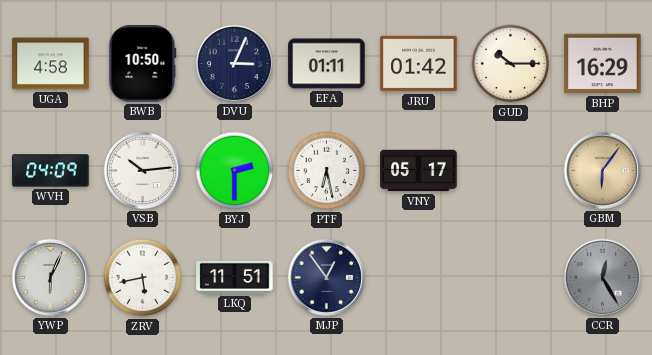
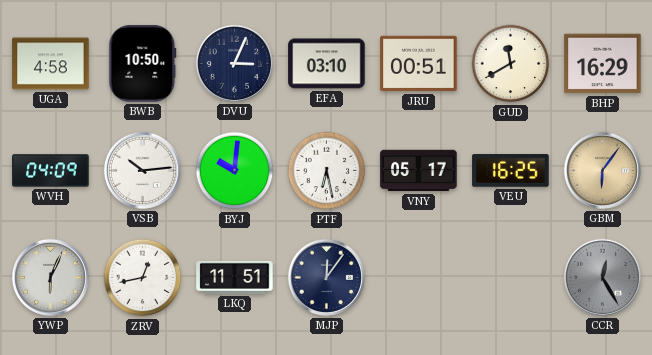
EFA: 01:11 -> 03:10 (327, 64)
JRU: 01:42 -> 00:51 (419, 64)
GUD: 10:15 -> 11:40 (511, 64)
BYJ: 2:30 -> 10:01 (235, 171)
VEU: none -> 16:25 (511, 171)
ZRV: 5:43 -> 12:43 (143, 278)
MJP: 12:54 -> 12:06 (326, 277)
